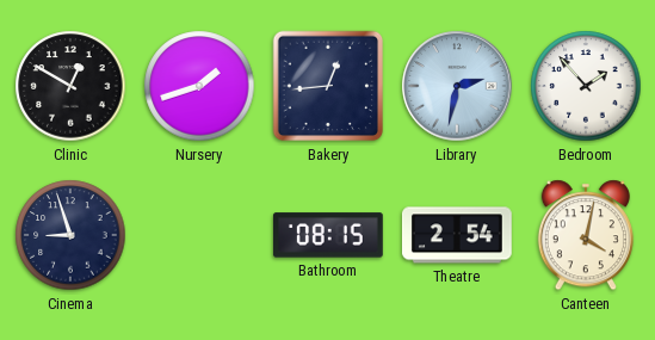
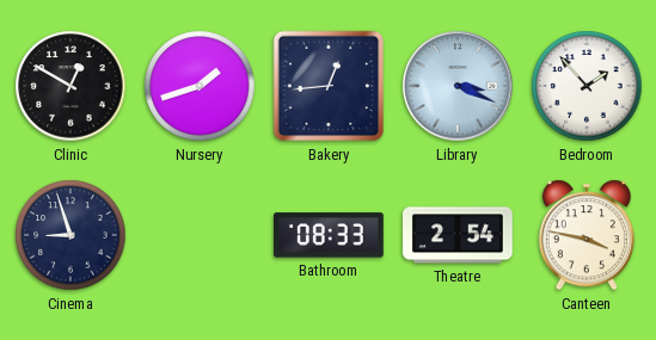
Library: 2:32 -> 3:19 (458, 86)
Bathroom: 08:15 -> 08:33 (329, 235)
Canteen: 4:02 -> 3:47 (587, 235)
